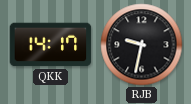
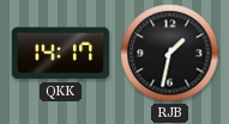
RJB: 9:32 -> 1:32 (170, 54)
